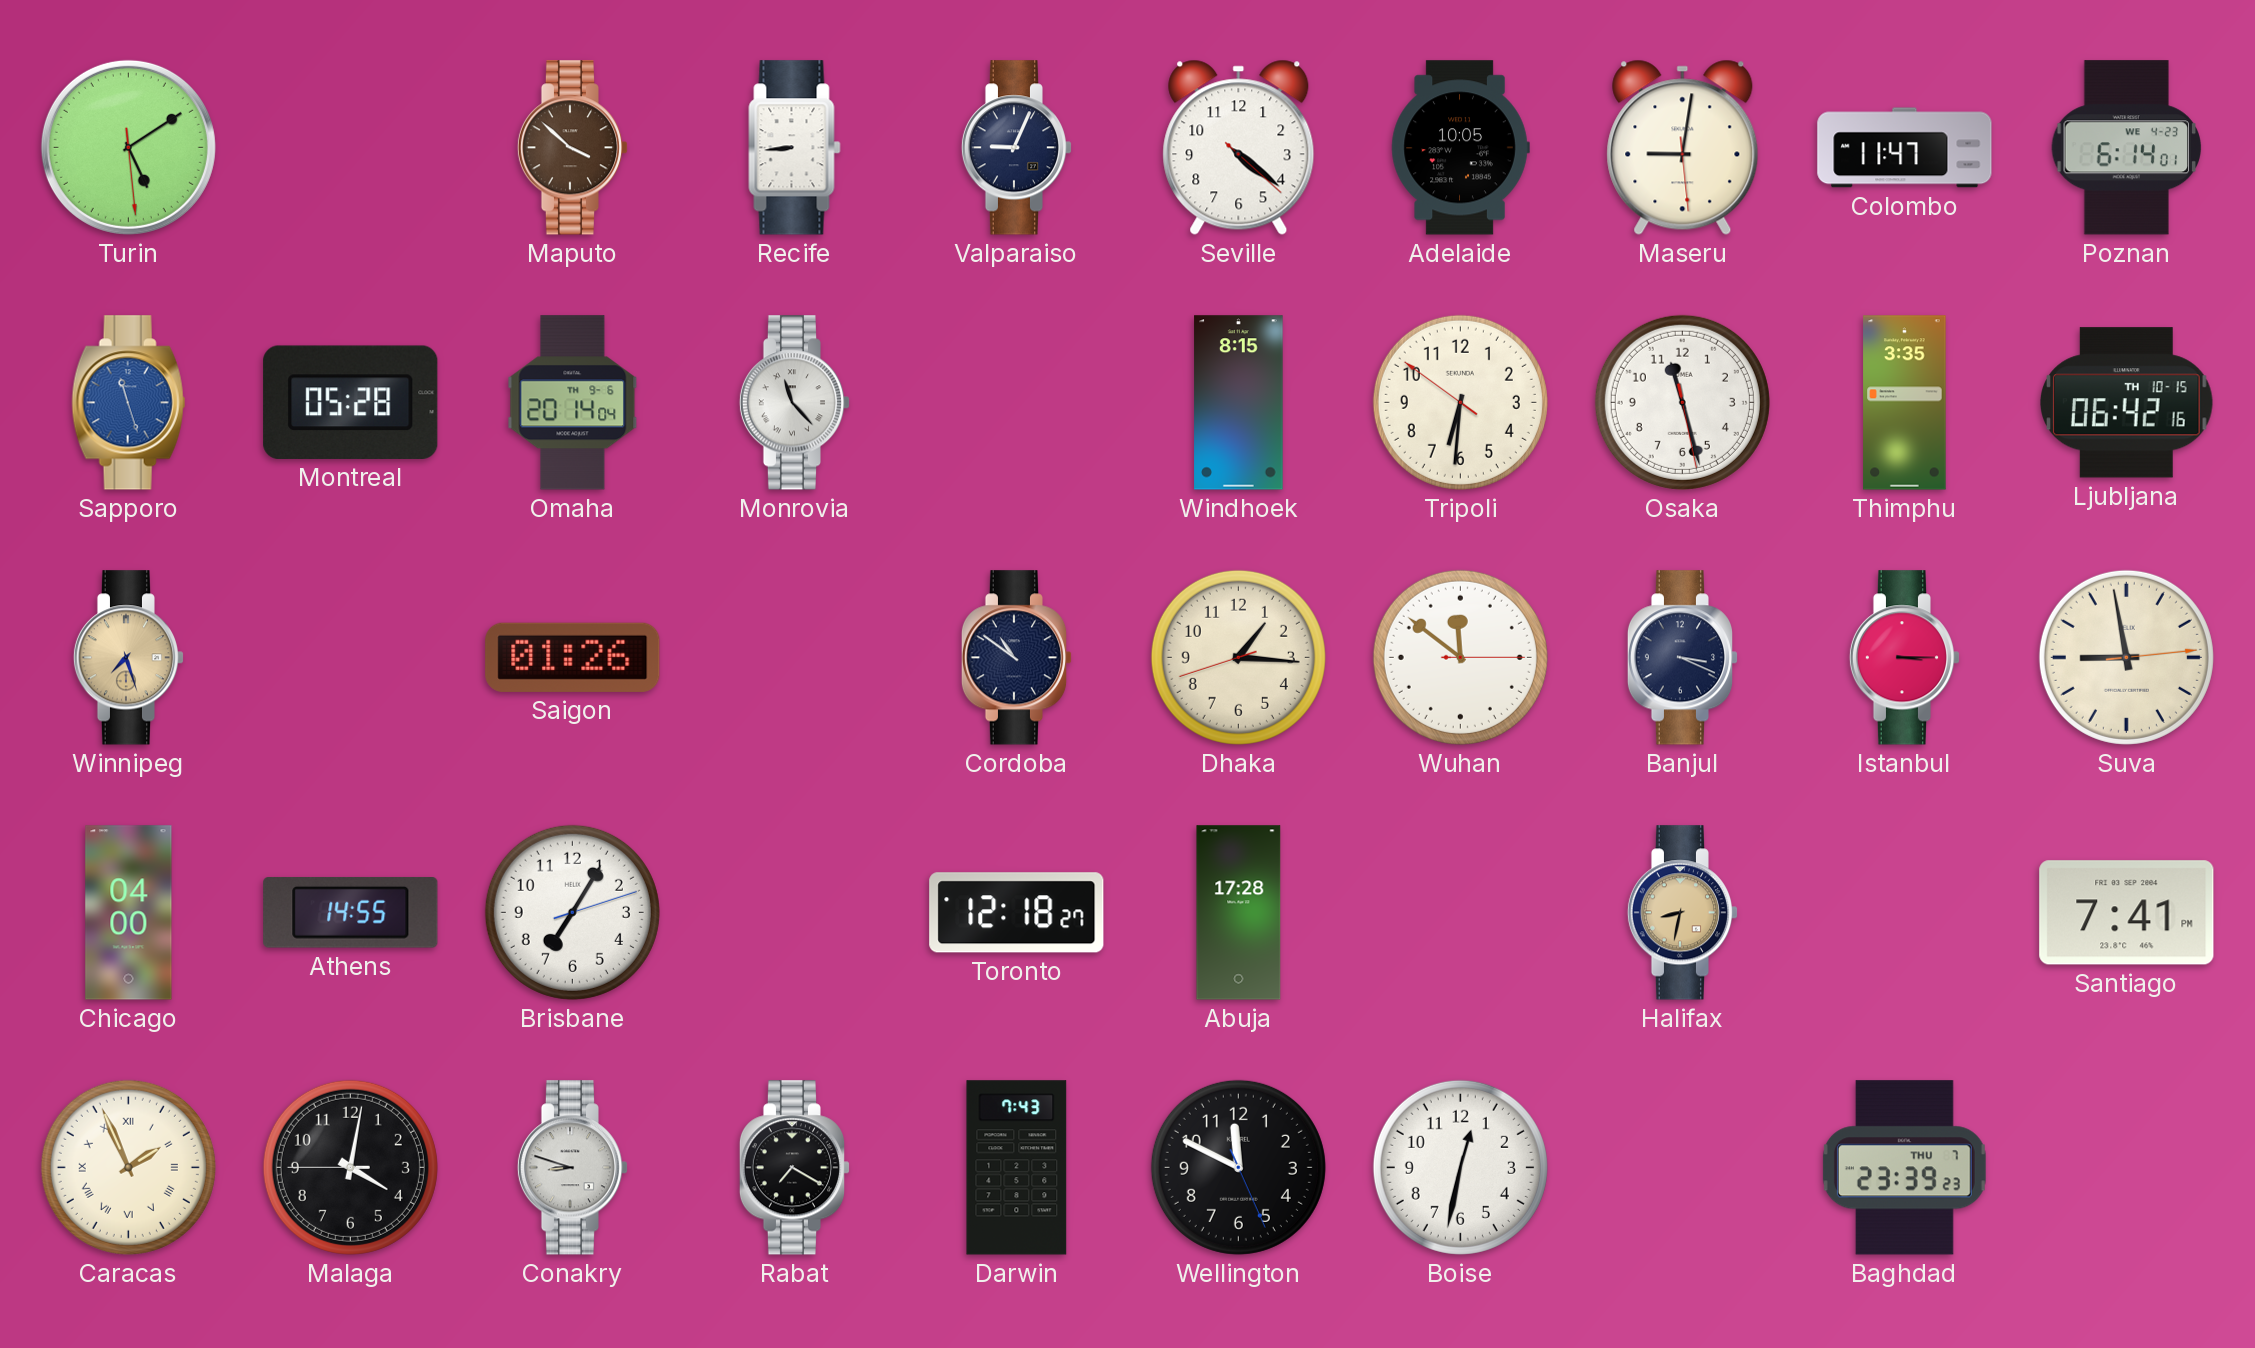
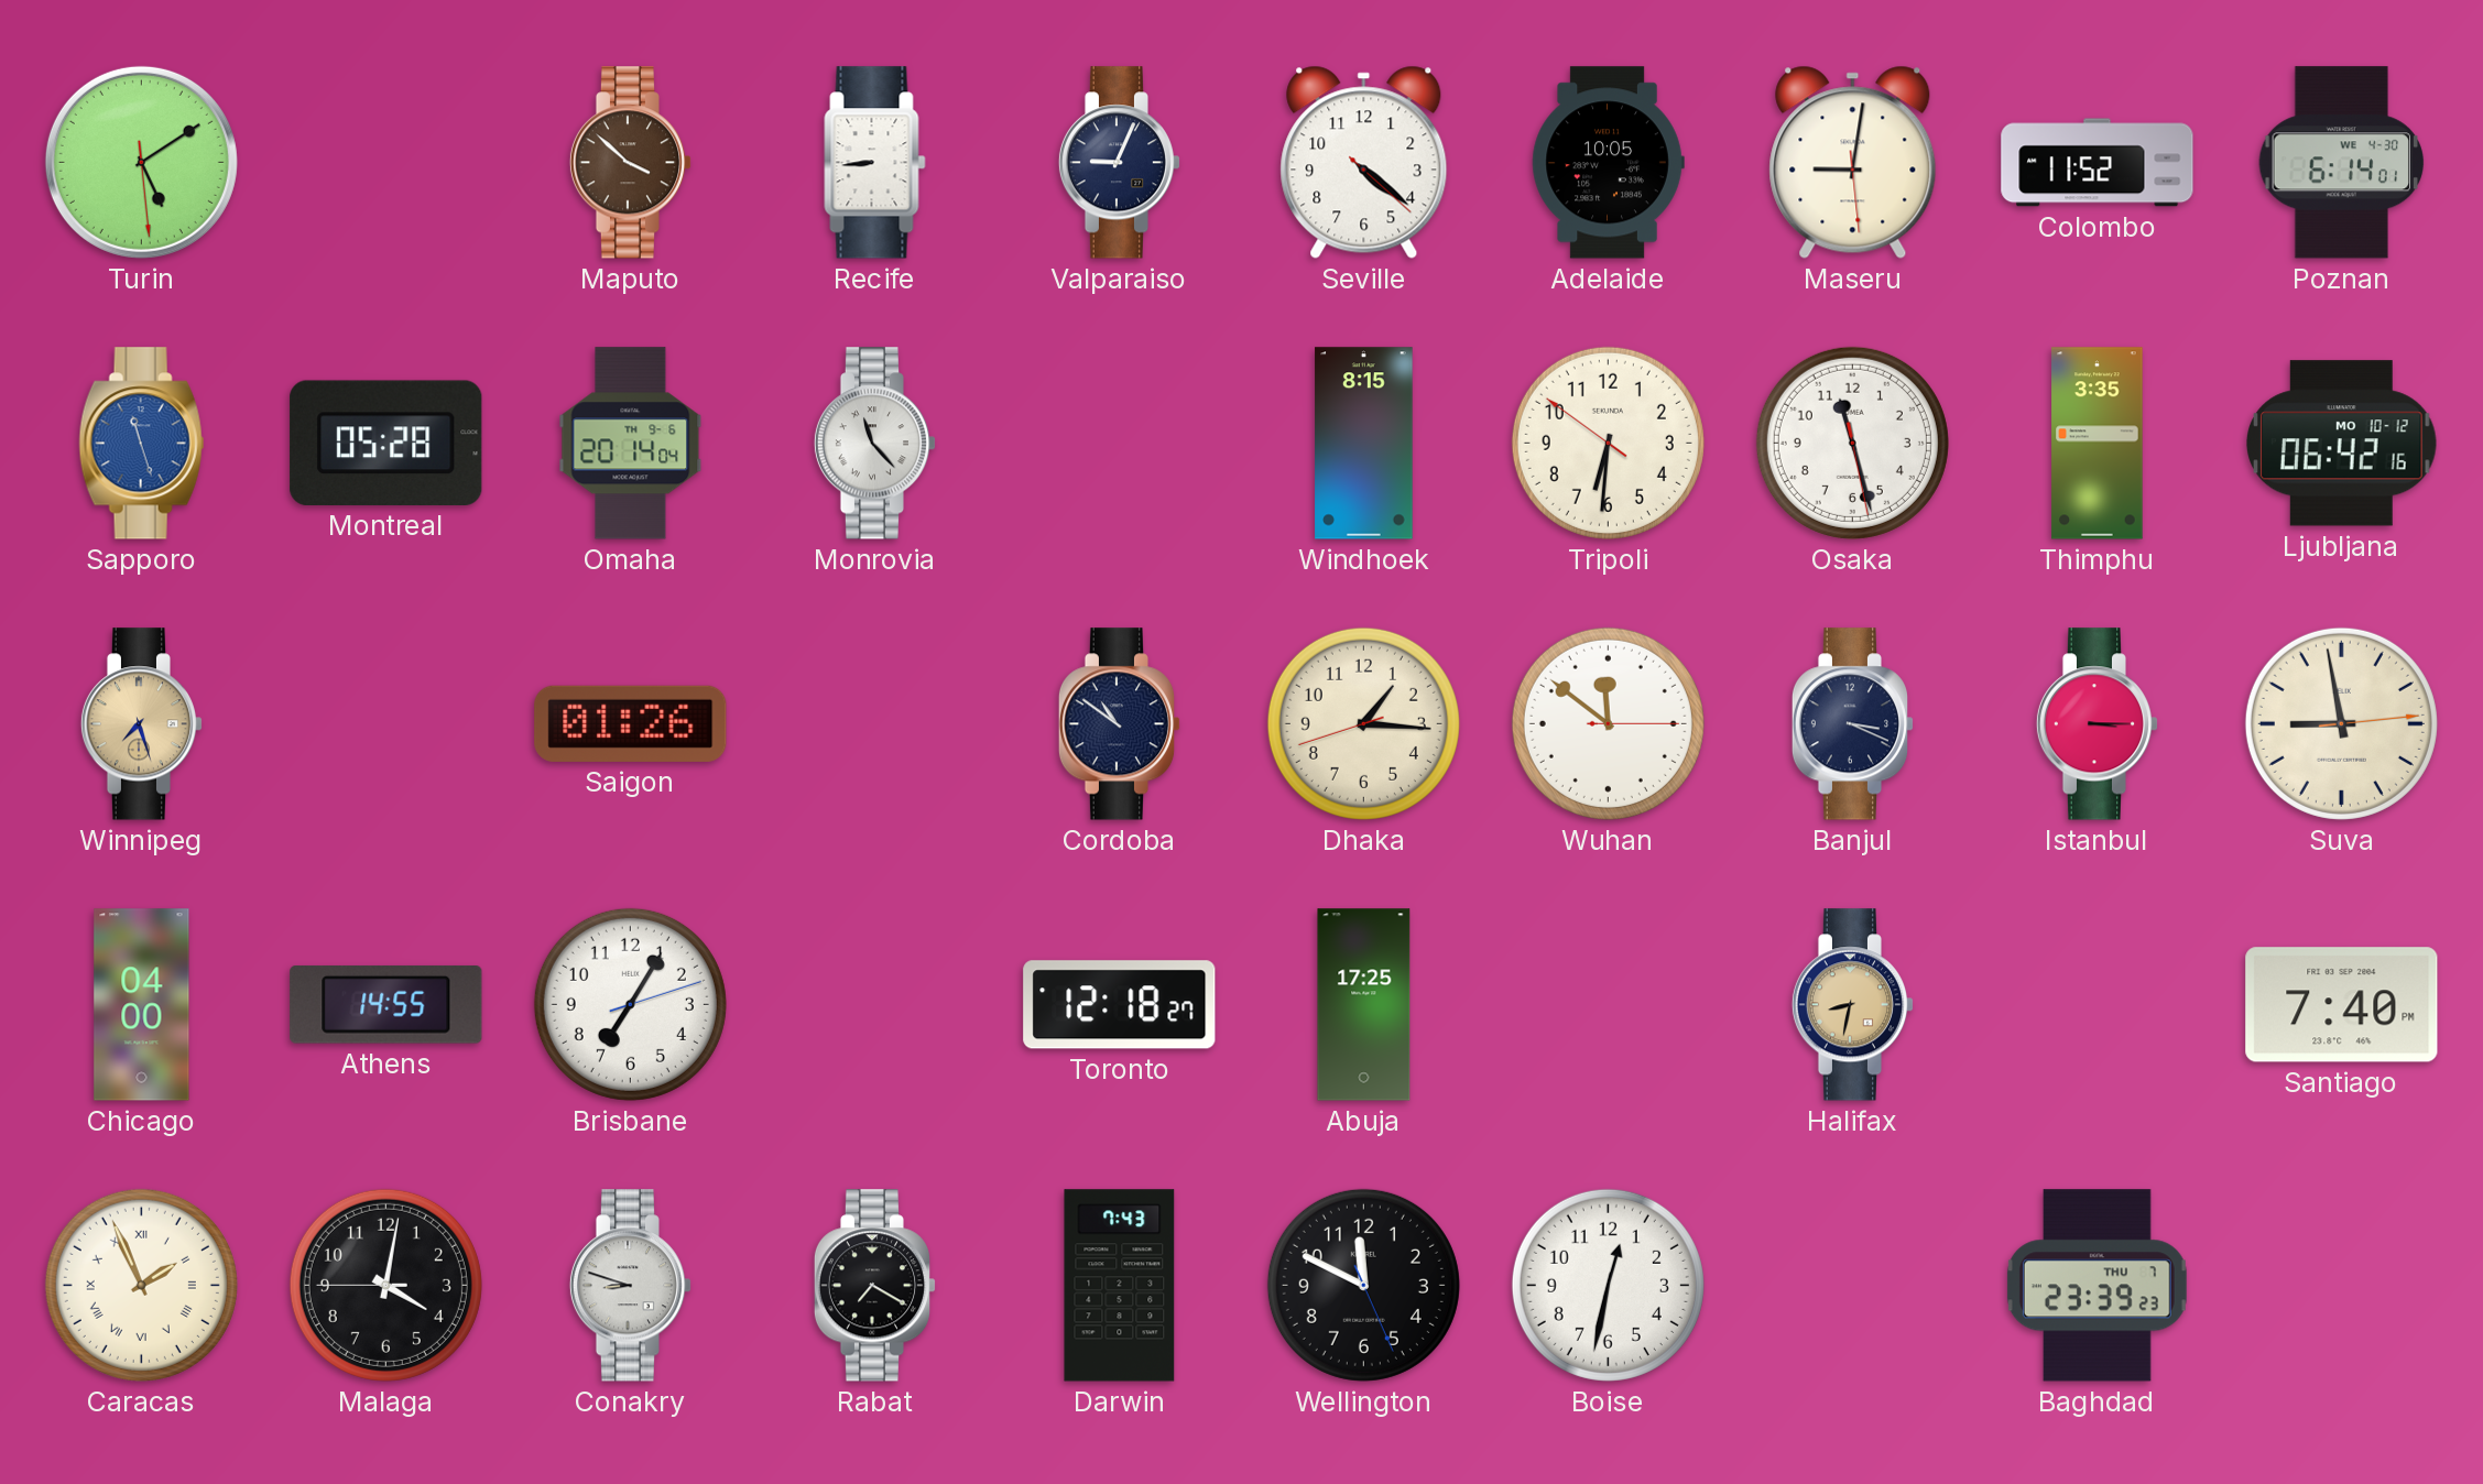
Colombo: 11:47 -> 11:52 (2098, 163)
Poznan date: WE 4-23 -> WE 4-30 (2341, 163)
Ljubljana date: TH 10-15 -> MO 10-12 (2342, 444)
Abuja: 17:28 -> 17:25 (1364, 1005)
Santiago: 7:41 -> 7:40 (2342, 1005)
